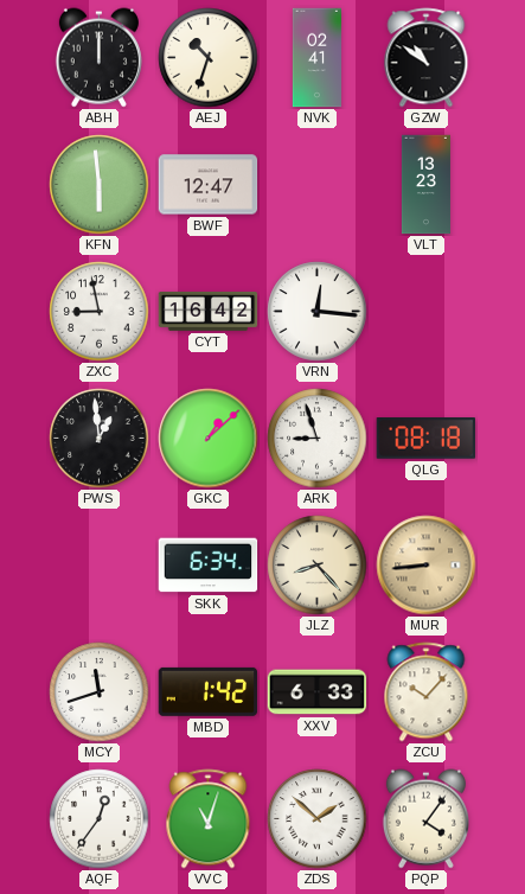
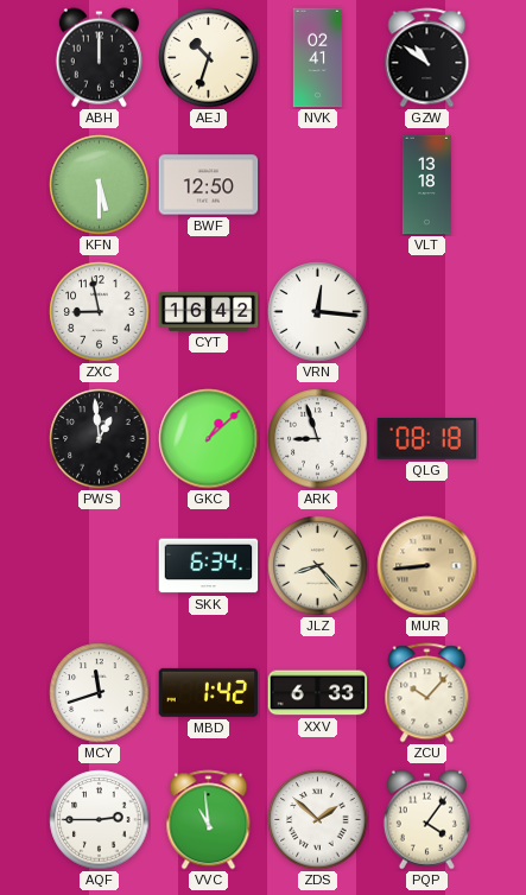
KFN: 5:59 -> 5:30 (100, 185)
BWF: 12:47 -> 12:50 (209, 185)
VLT: 13:23 -> 13:18 (426, 185)
AQF: 12:36 -> 2:45 (100, 820)
VVC: 11:03 -> 10:59 (209, 820)
